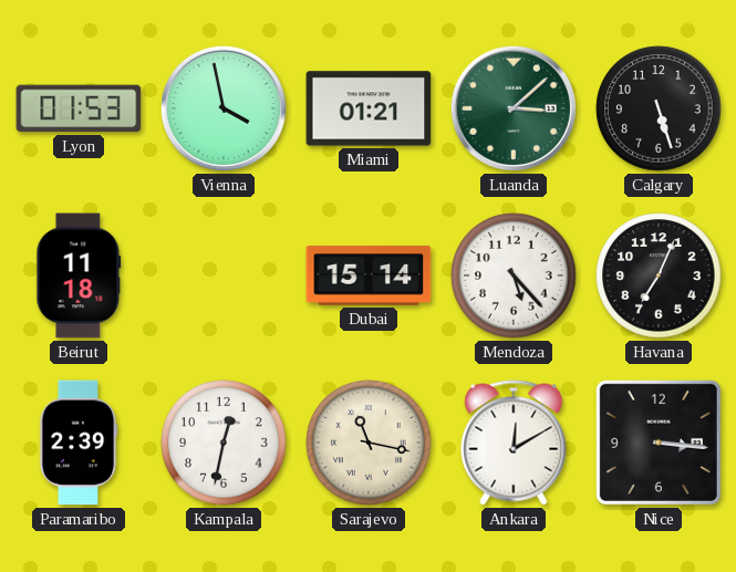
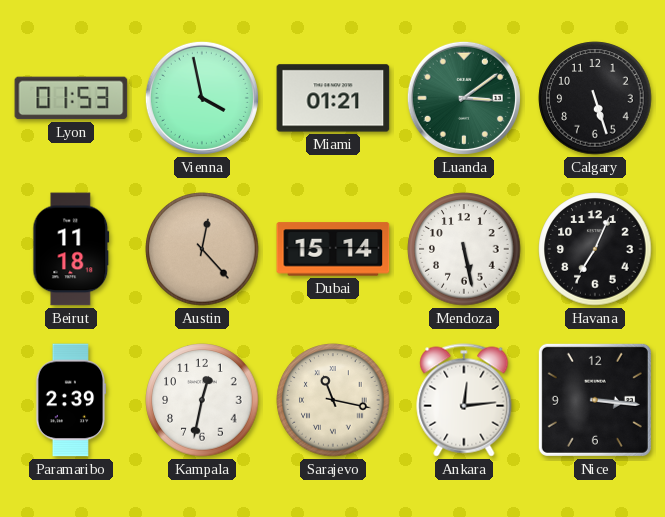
Luanda: 3:08 -> 3:09 (464, 98)
Austin: none -> 12:23 (202, 249)
Mendoza: 5:23 -> 5:28 (464, 249)
Ankara: 12:10 -> 12:14 (464, 400)
